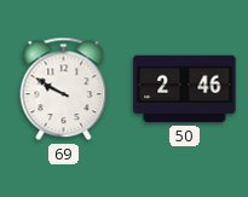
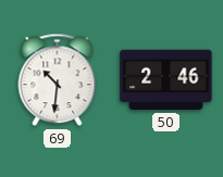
69: 9:50 -> 10:31 (58, 80)
